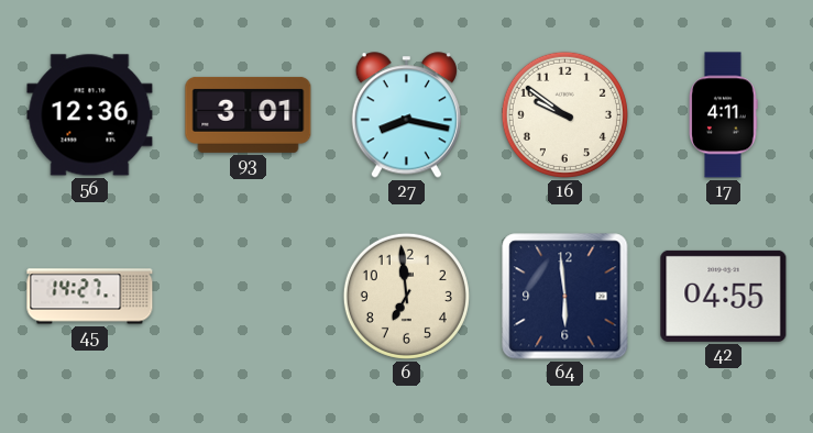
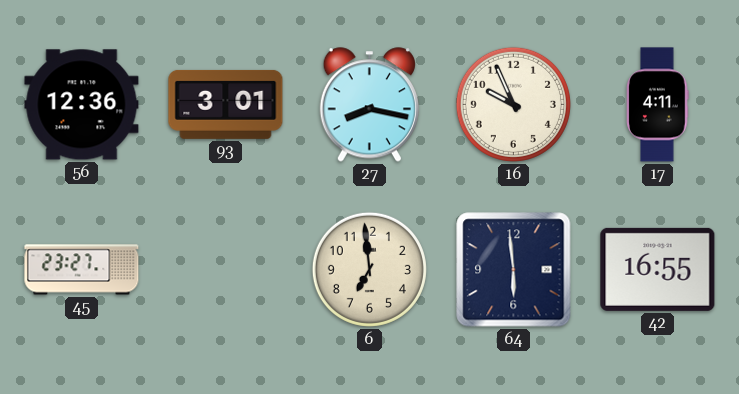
16: 9:51 -> 9:56 (513, 104)
45: 14:27 -> 23:27 (82, 270)
42: 04:55 -> 16:55 (658, 269)
